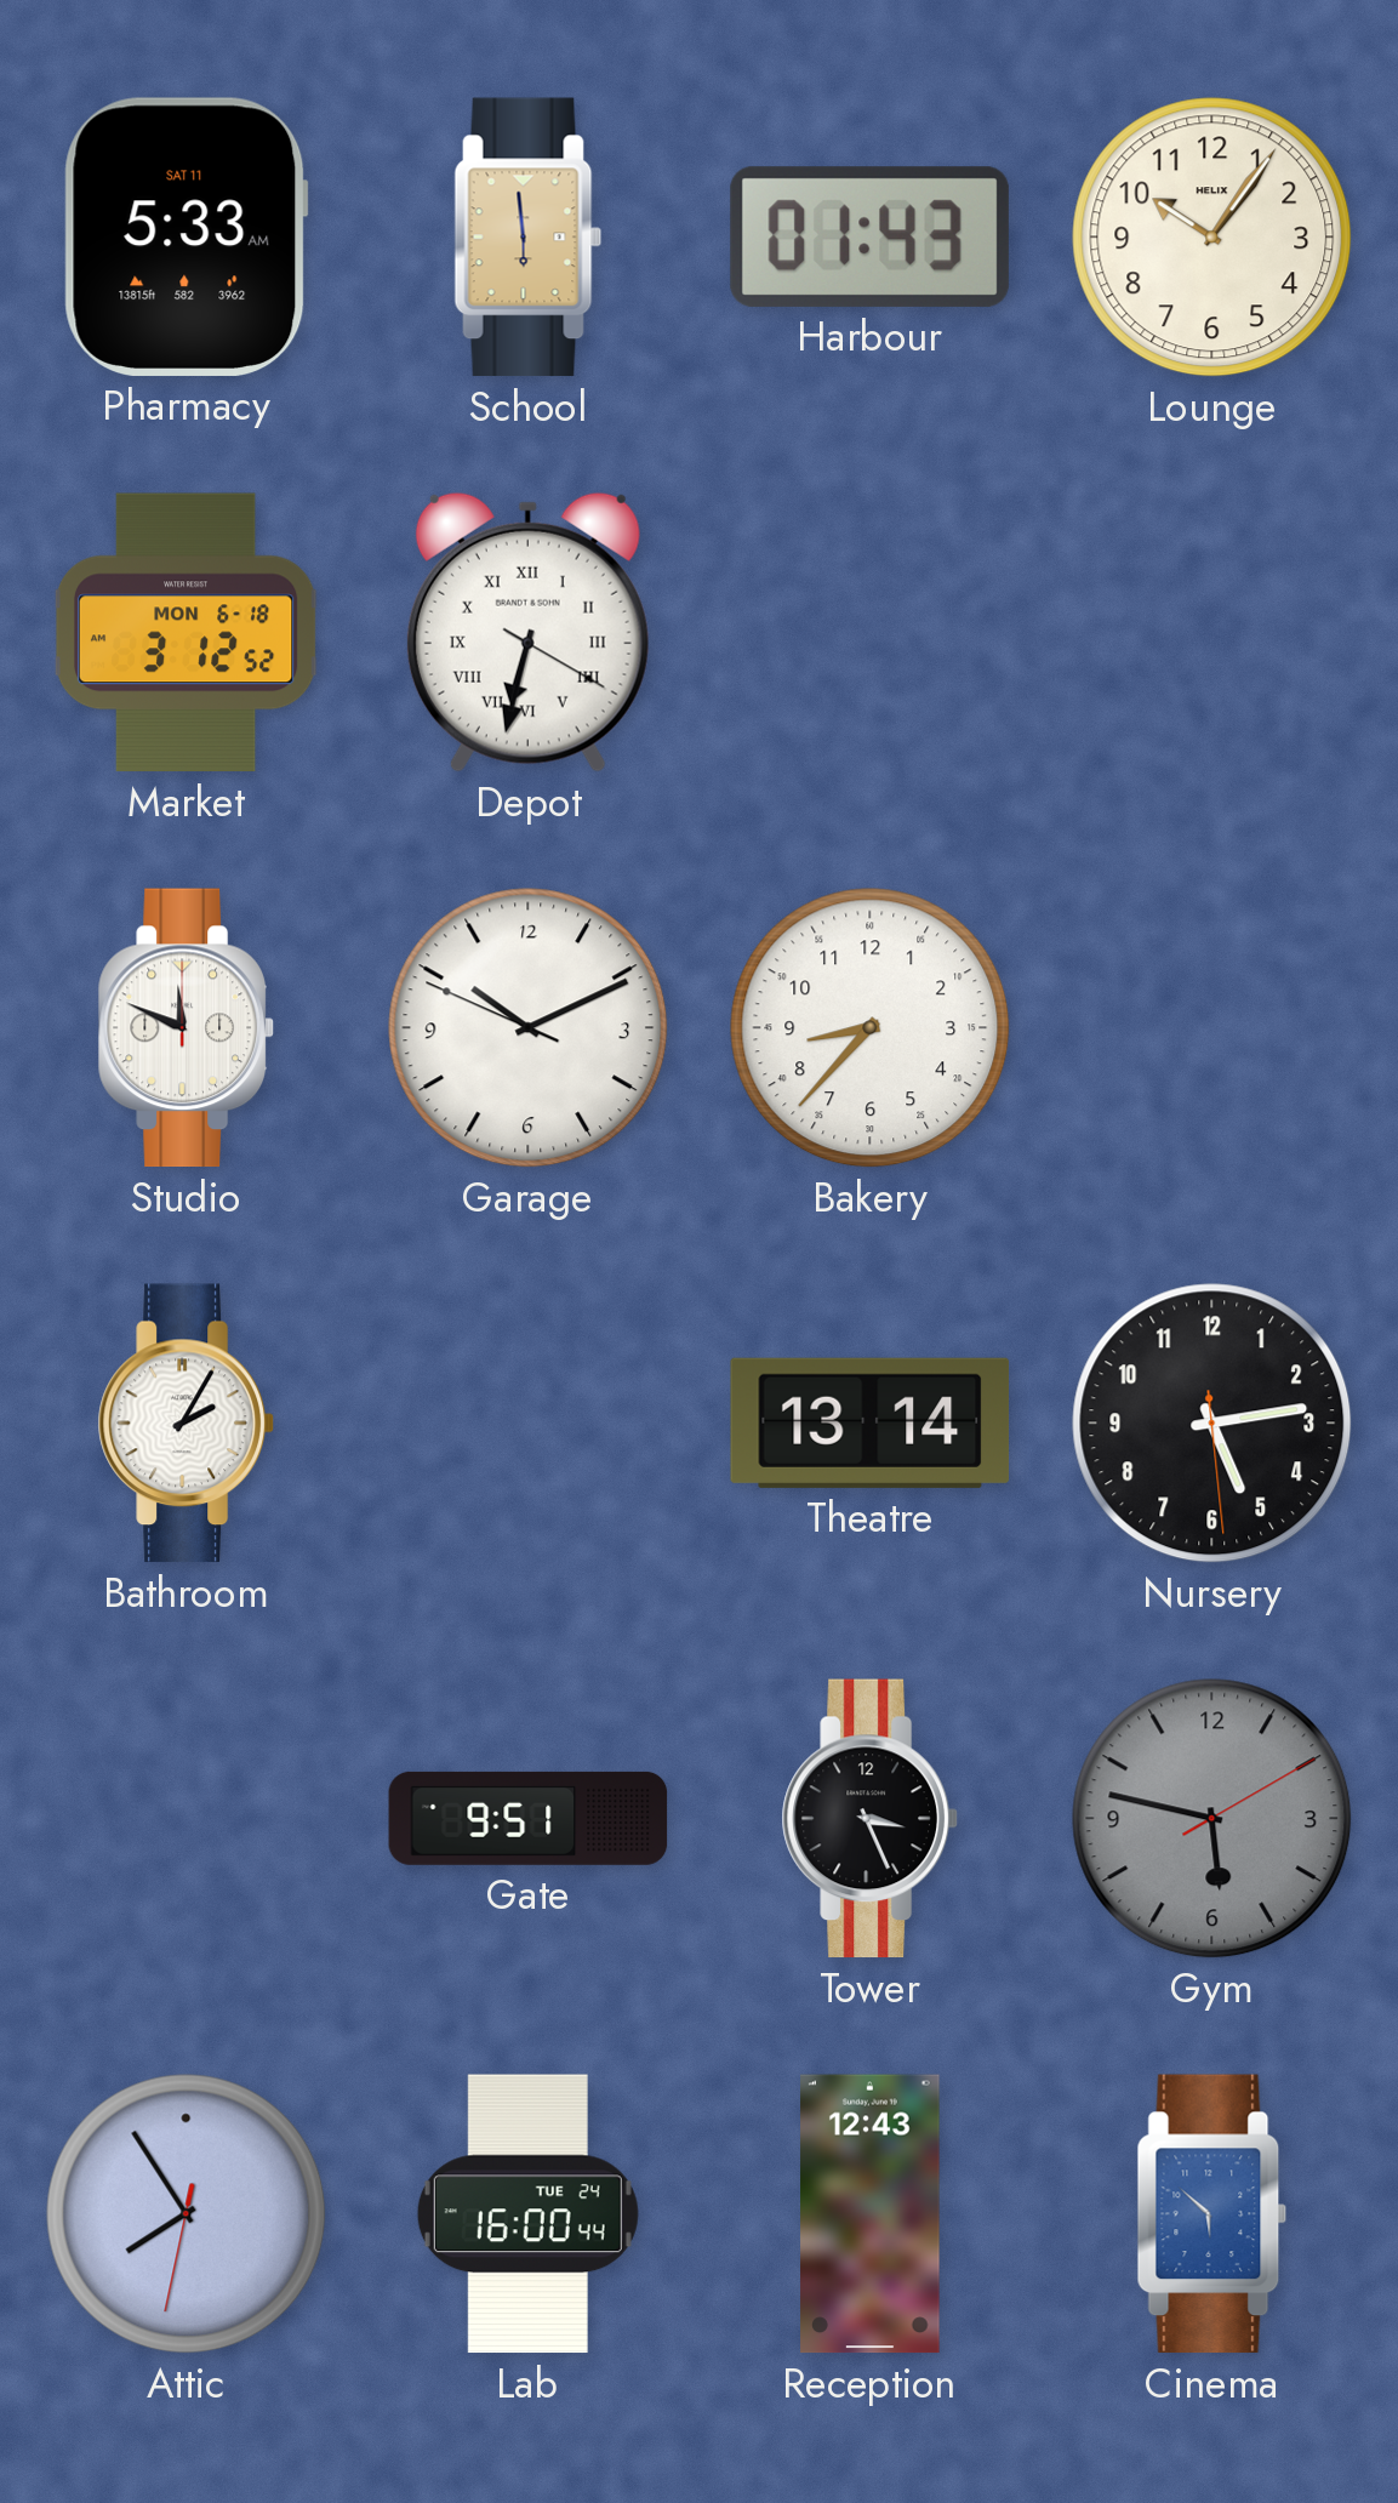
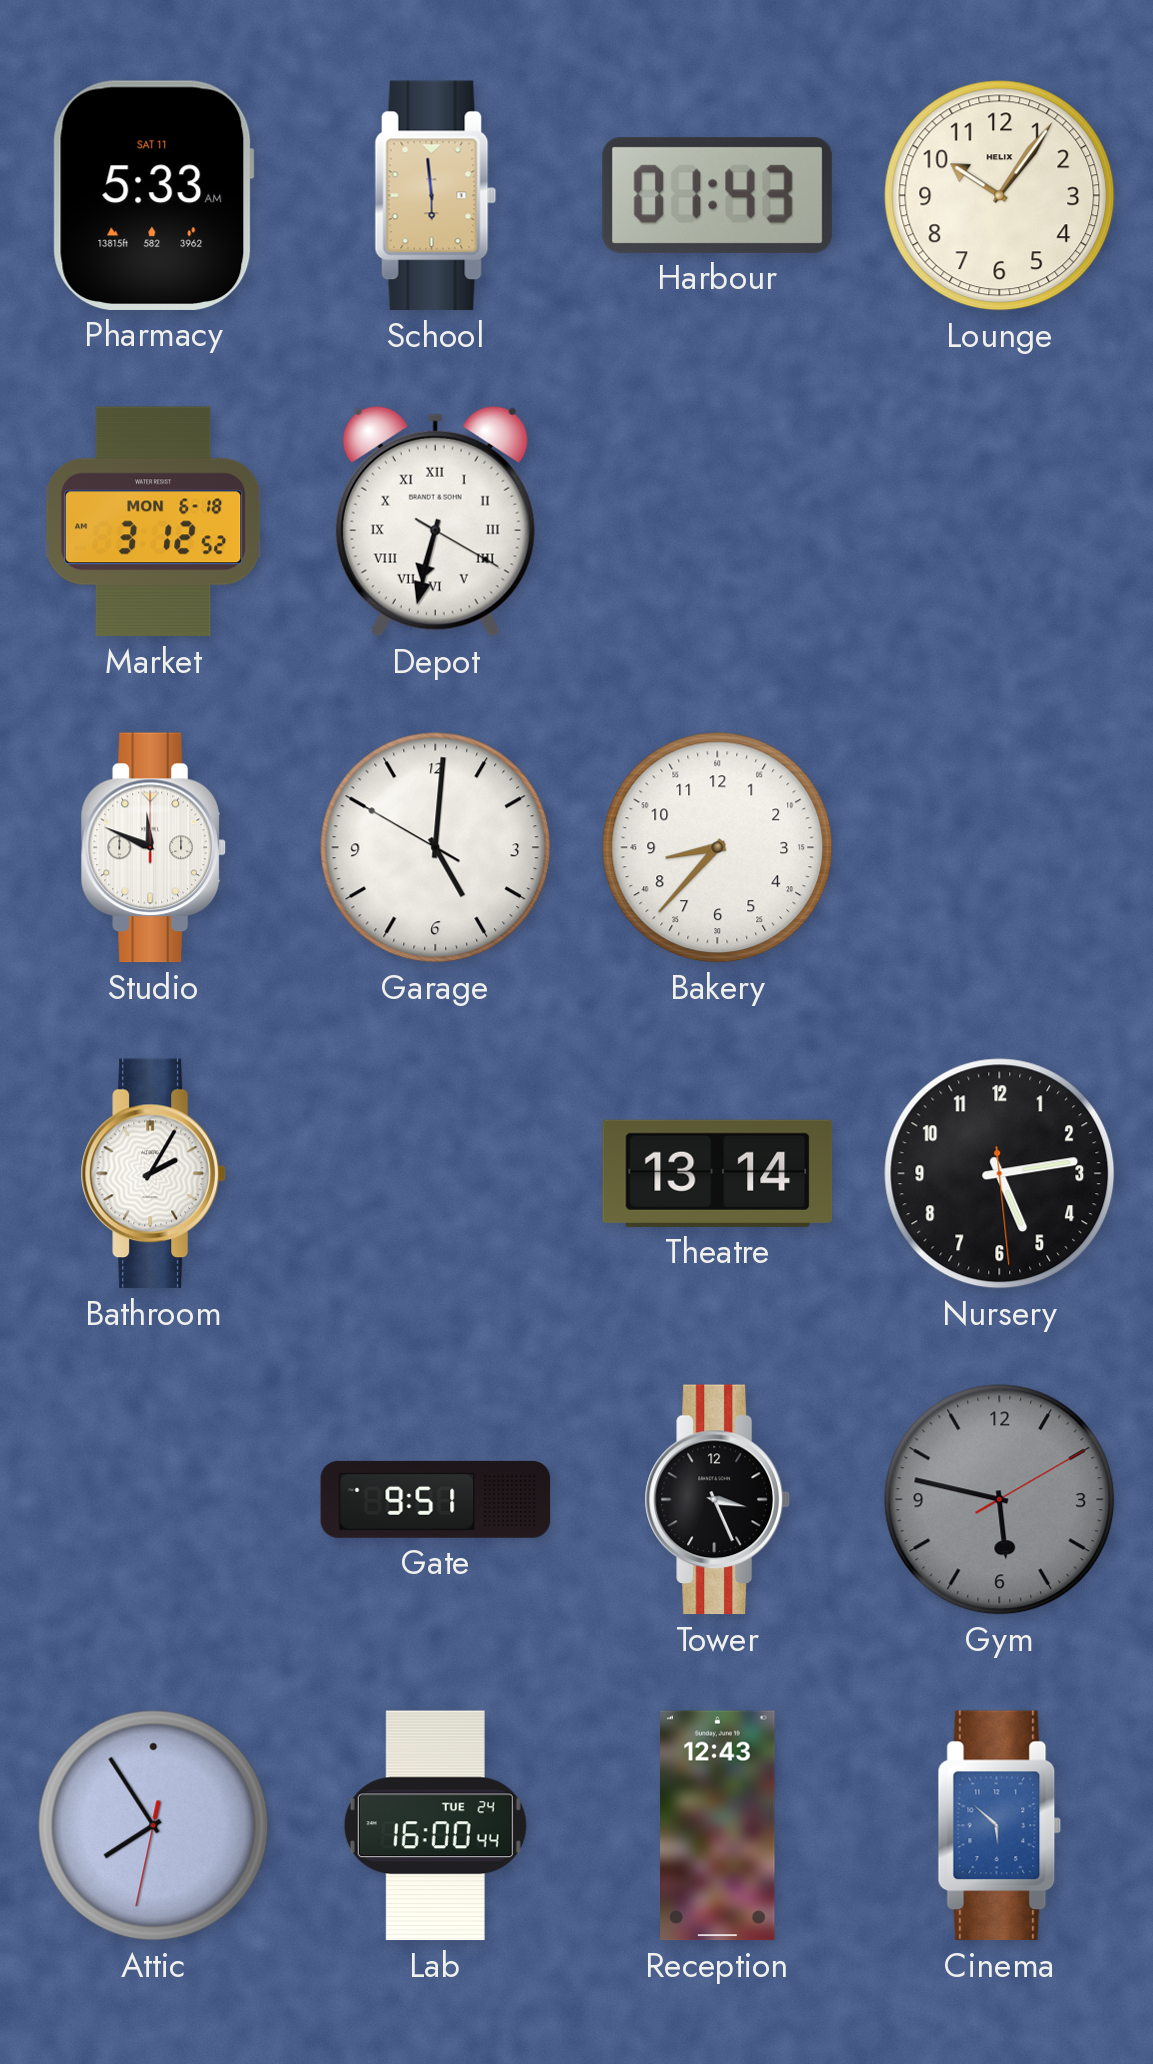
Garage: 10:10 -> 5:00 (436, 848)
